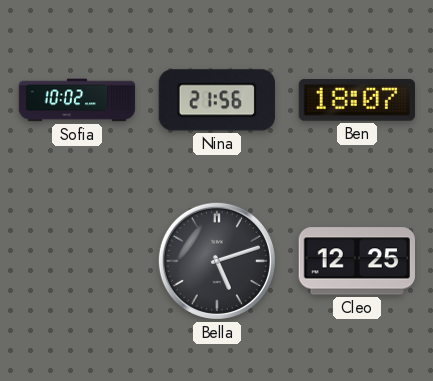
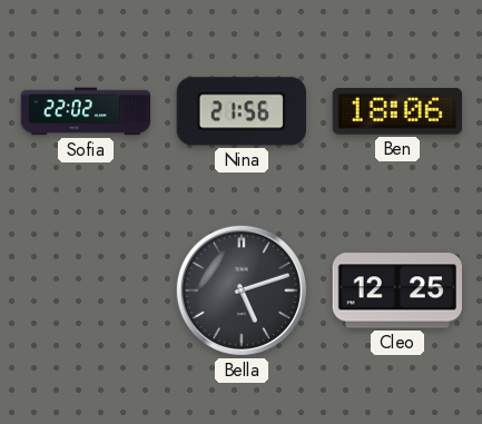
Sofia: 10:02 -> 22:02 (86, 111)
Ben: 18:07 -> 18:06 (396, 112)
